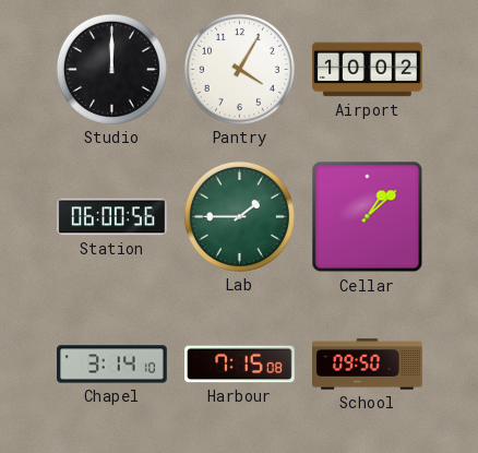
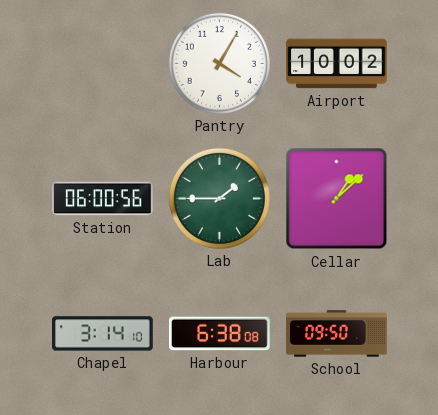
Studio: 12:00 -> none (111, 69)
Harbour: 7:15 -> 6:38 (220, 334)
